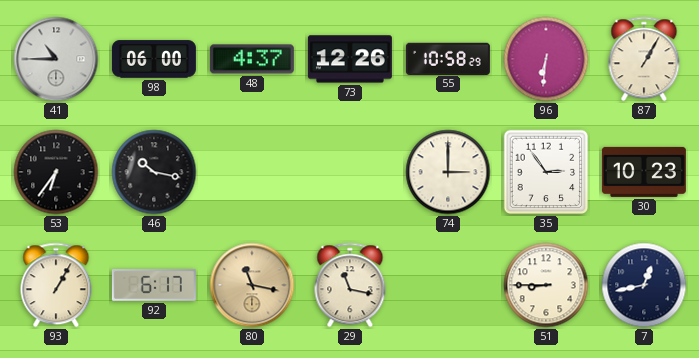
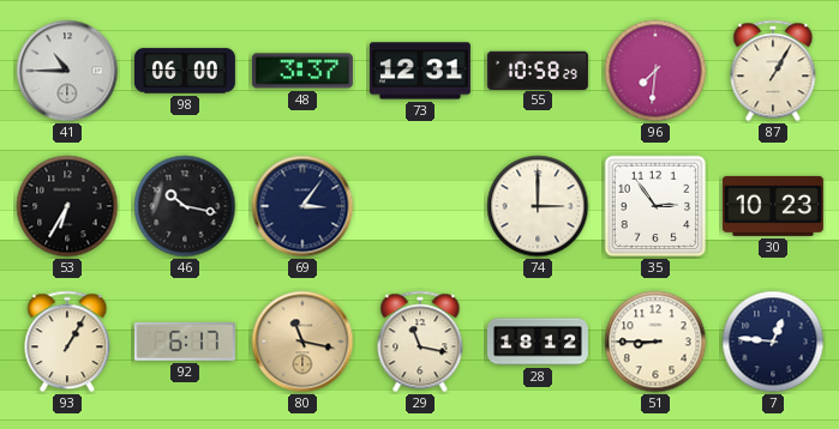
48: 4:37 -> 3:37 (302, 71)
73: 12:26 -> 12:31 (420, 71)
96: 6:31 -> 7:31 (655, 71)
53: 6:36 -> 6:35 (67, 206)
69: none -> 3:06 (302, 206)
28: none -> 18:12 (538, 342)
7: 12:43 -> 12:46 (773, 342)
